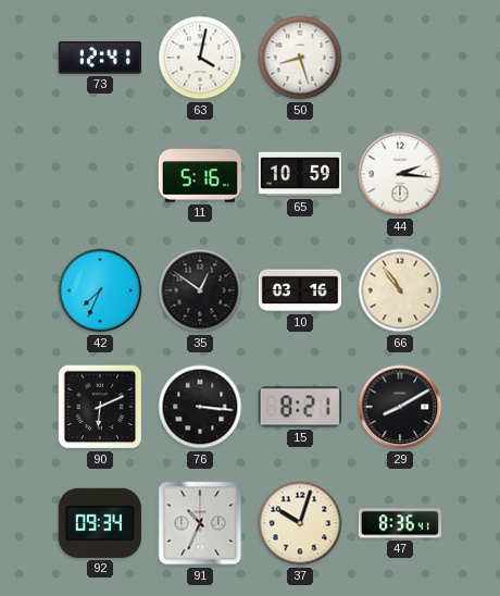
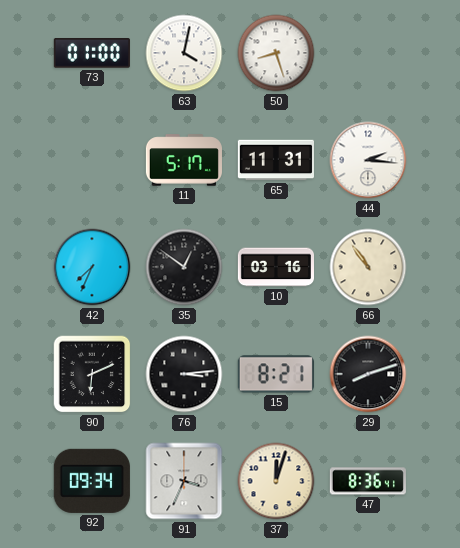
73: 12:41 -> 01:00 (92, 53)
11: 5:16 -> 5:17 (183, 160)
65: 10:59 -> 11:31 (276, 160)
76: 3:16 -> 3:14 (184, 374)
29: 8:10 -> 8:12 (368, 374)
91: 10:34 -> 3:34 (184, 481)
37: 10:03 -> 12:03 (276, 481)
